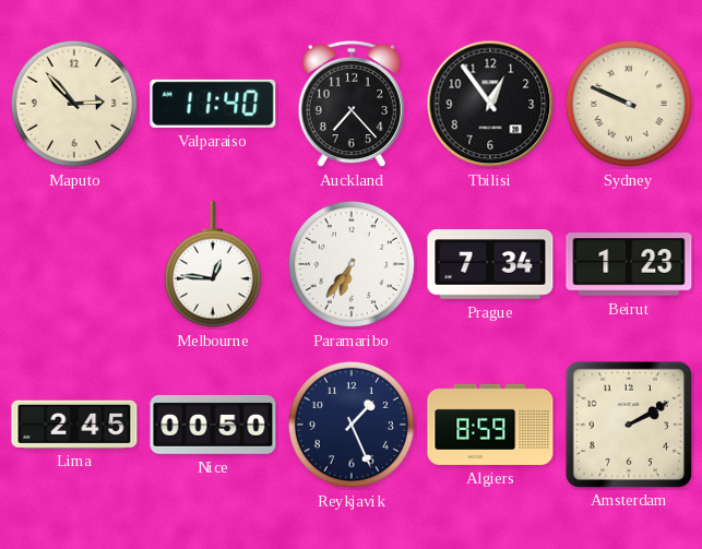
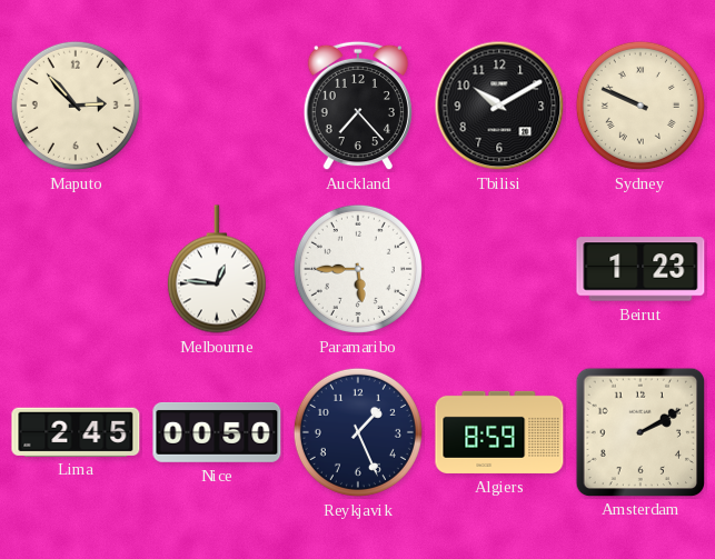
Valparaiso: 11:40 -> none (213, 104)
Tbilisi: 12:54 -> 10:10 (499, 106)
Paramaribo: 6:36 -> 5:45 (358, 269)
Prague: 7:34 -> none (490, 264)
